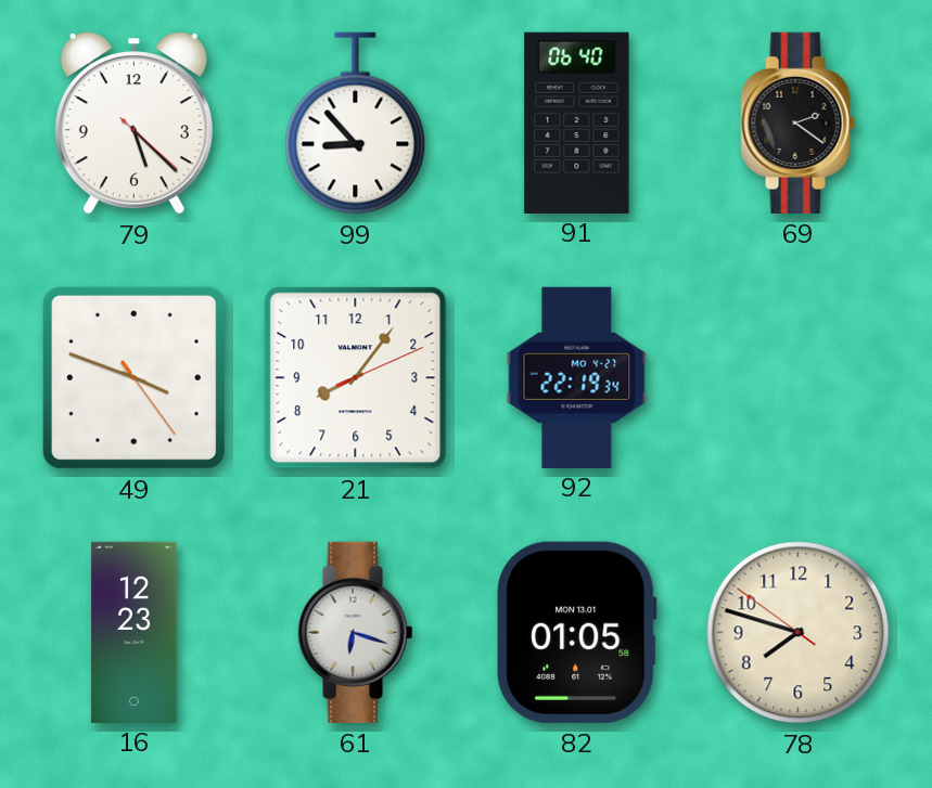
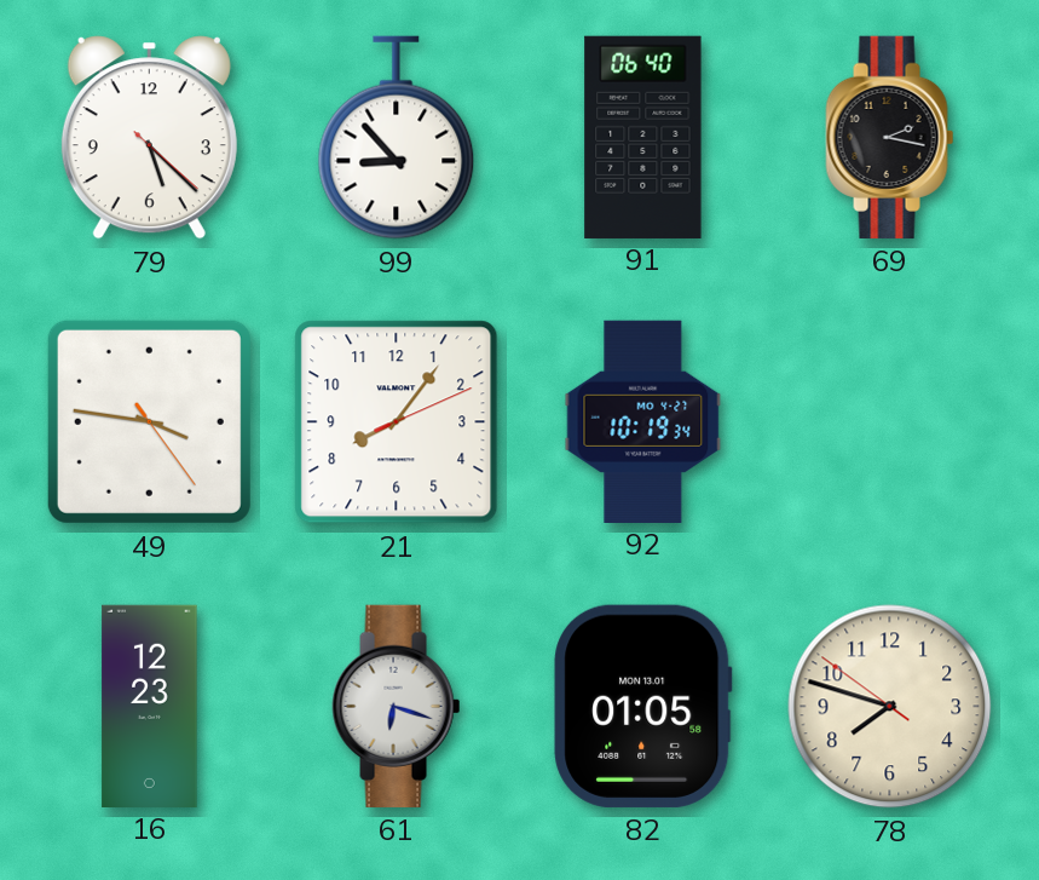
69: 2:21 -> 2:17 (890, 137)
49: 3:48 -> 3:46 (149, 421)
92: 22:19 -> 10:19 (643, 421)
